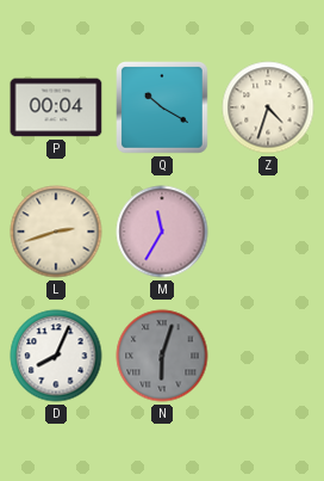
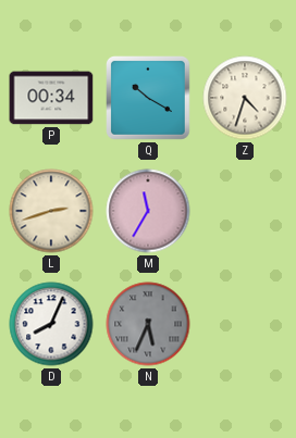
P: 00:04 -> 00:34 (51, 98)
N: 6:03 -> 5:34 (148, 324)
